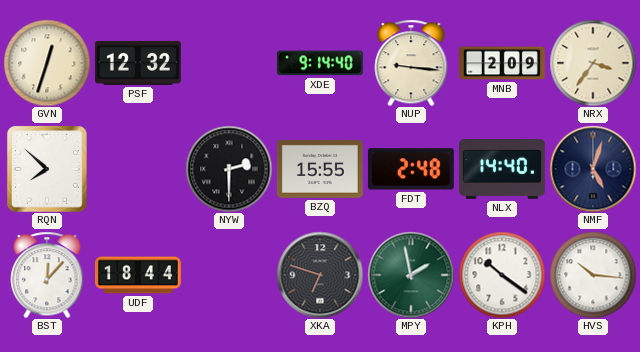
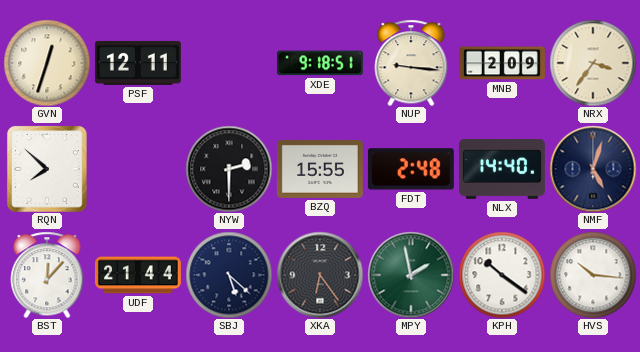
PSF: 12:32 -> 12:11 (138, 63)
XDE: 9:14 -> 9:18 (320, 63)
UDF: 18:44 -> 21:44 (139, 275)
SBJ: none -> 5:22 (229, 275)
XKA: 6:48 -> 6:24 (320, 275)
